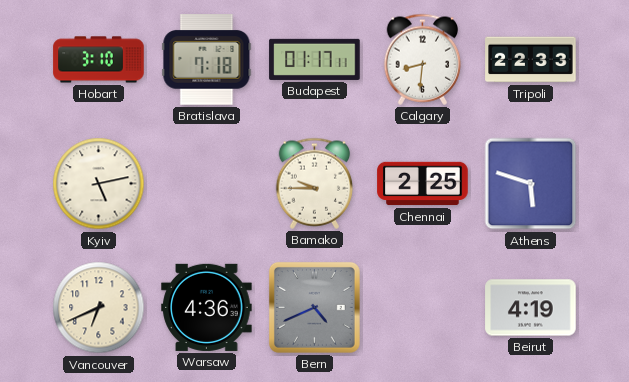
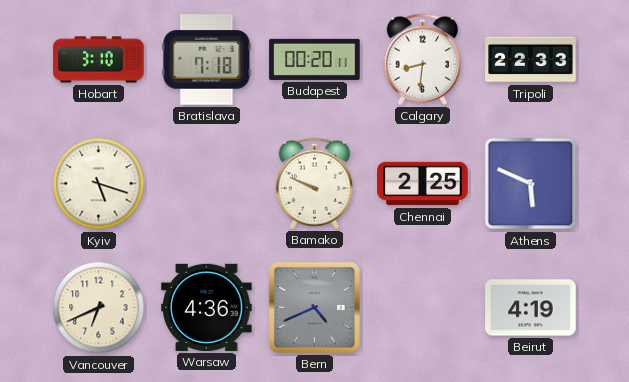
Budapest: 01:17 -> 00:20 (315, 59)
Kyiv: 5:13 -> 5:18 (99, 184)
Bamako: 9:45 -> 9:49 (315, 183)
Athens: 5:48 -> 5:49 (531, 184)
